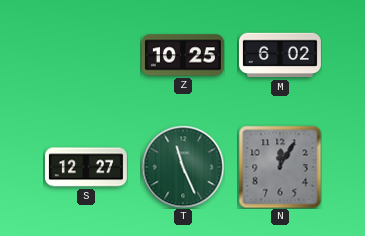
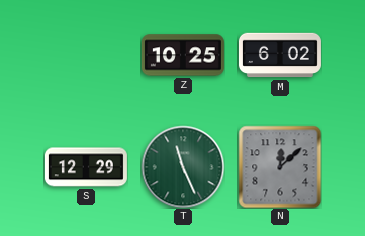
S: 12:27 -> 12:29 (86, 167)
N: 12:05 -> 12:08 (280, 167)
